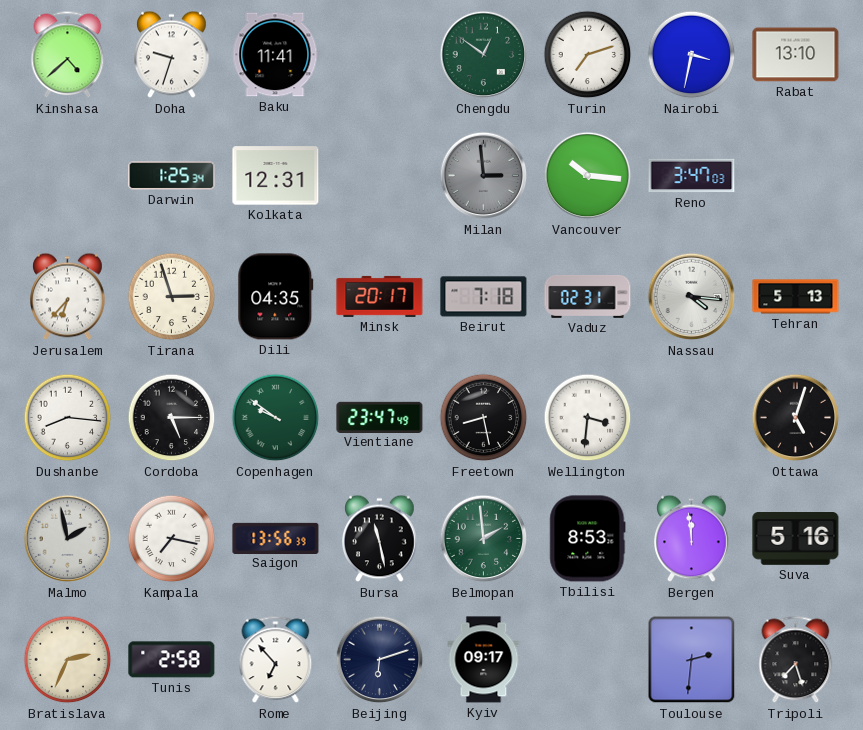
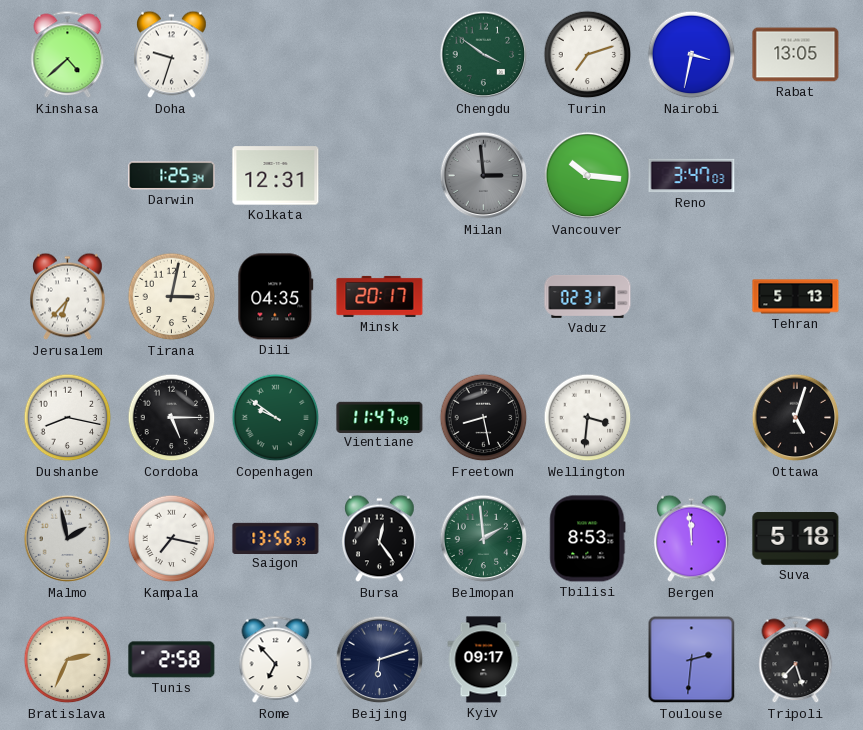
Baku: 11:41 -> none (276, 55)
Chengdu: 12:51 -> 3:51 (484, 55)
Rabat: 13:10 -> 13:05 (796, 55)
Tirana: 2:57 -> 3:02 (172, 297)
Beirut: 7:18 -> none (484, 297)
Nassau: 4:16 -> none (692, 297)
Dushanbe: 8:16 -> 8:17 (68, 418)
Vientiane: 23:47 -> 11:47 (380, 417)
Bursa: 11:28 -> 12:24 (380, 539)
Suva: 5:16 -> 5:18 (796, 539)
